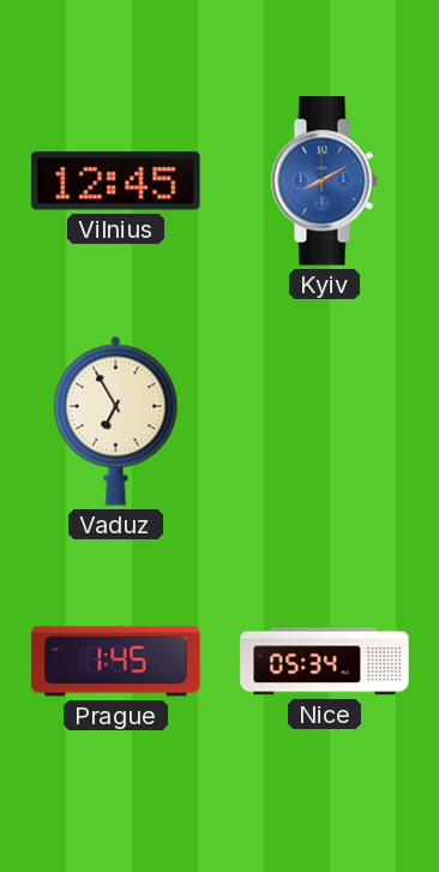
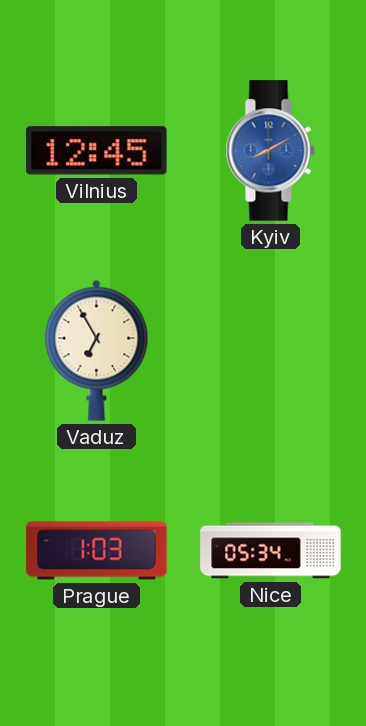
Prague: 1:45 -> 1:03 (97, 551)
